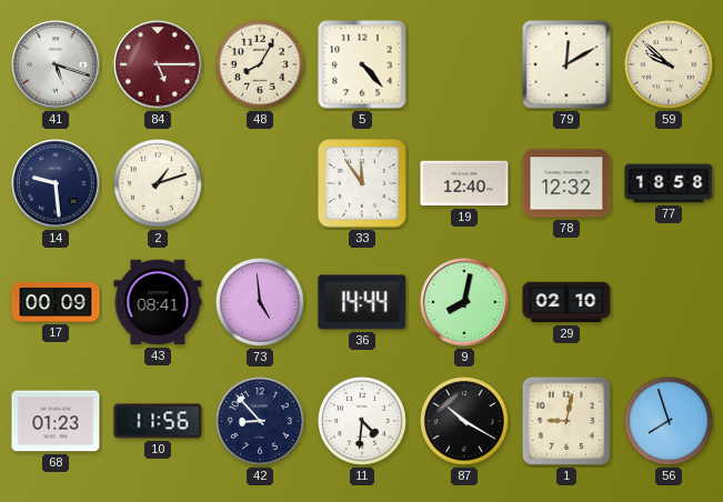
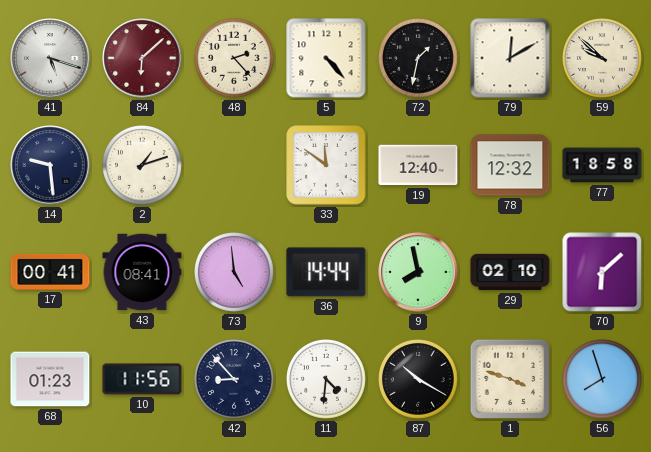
84: 5:15 -> 6:08 (142, 58)
48: 8:05 -> 2:23 (235, 59)
72: none -> 1:32 (419, 59)
33: 11:54 -> 11:51 (326, 165)
17: 00:09 -> 00:41 (50, 272)
9: 8:02 -> 7:58 (418, 272)
70: none -> 6:08 (602, 272)
1: 9:02 -> 3:48 (510, 379)
